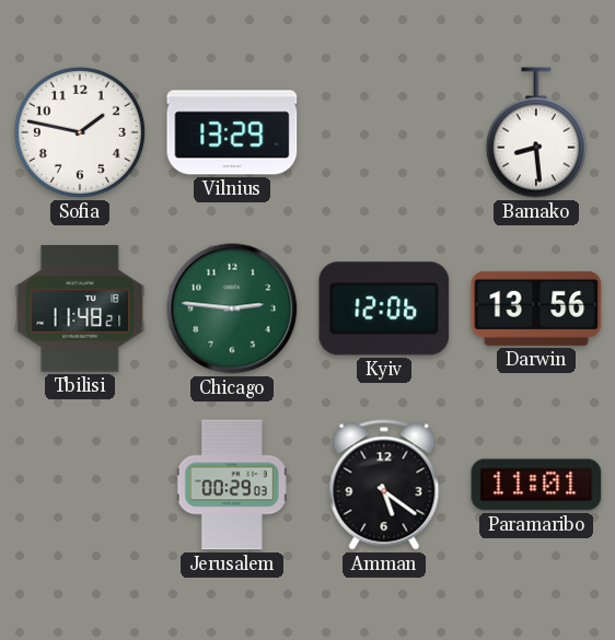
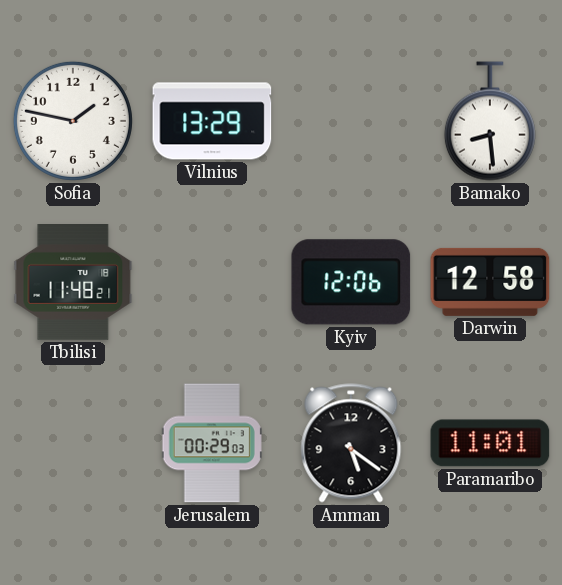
Chicago: 2:46 -> none (232, 309)
Darwin: 13:56 -> 12:58 (490, 282)
